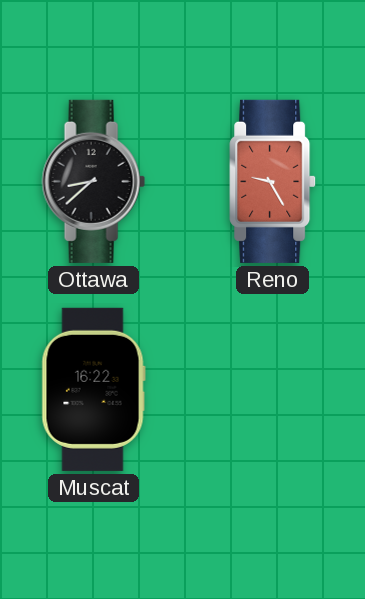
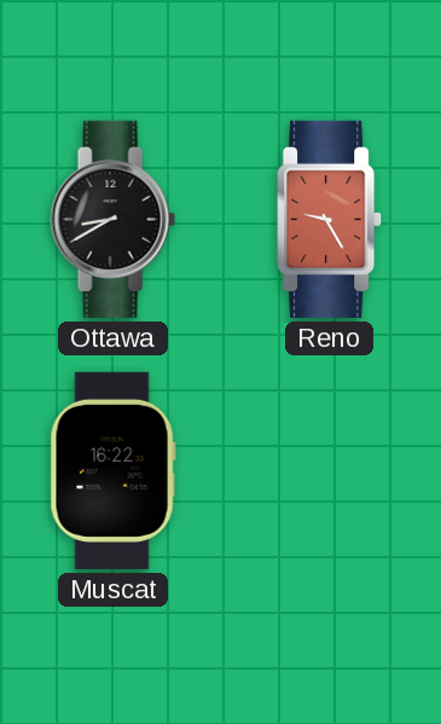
Ottawa: 8:38 -> 8:40 (112, 219)
